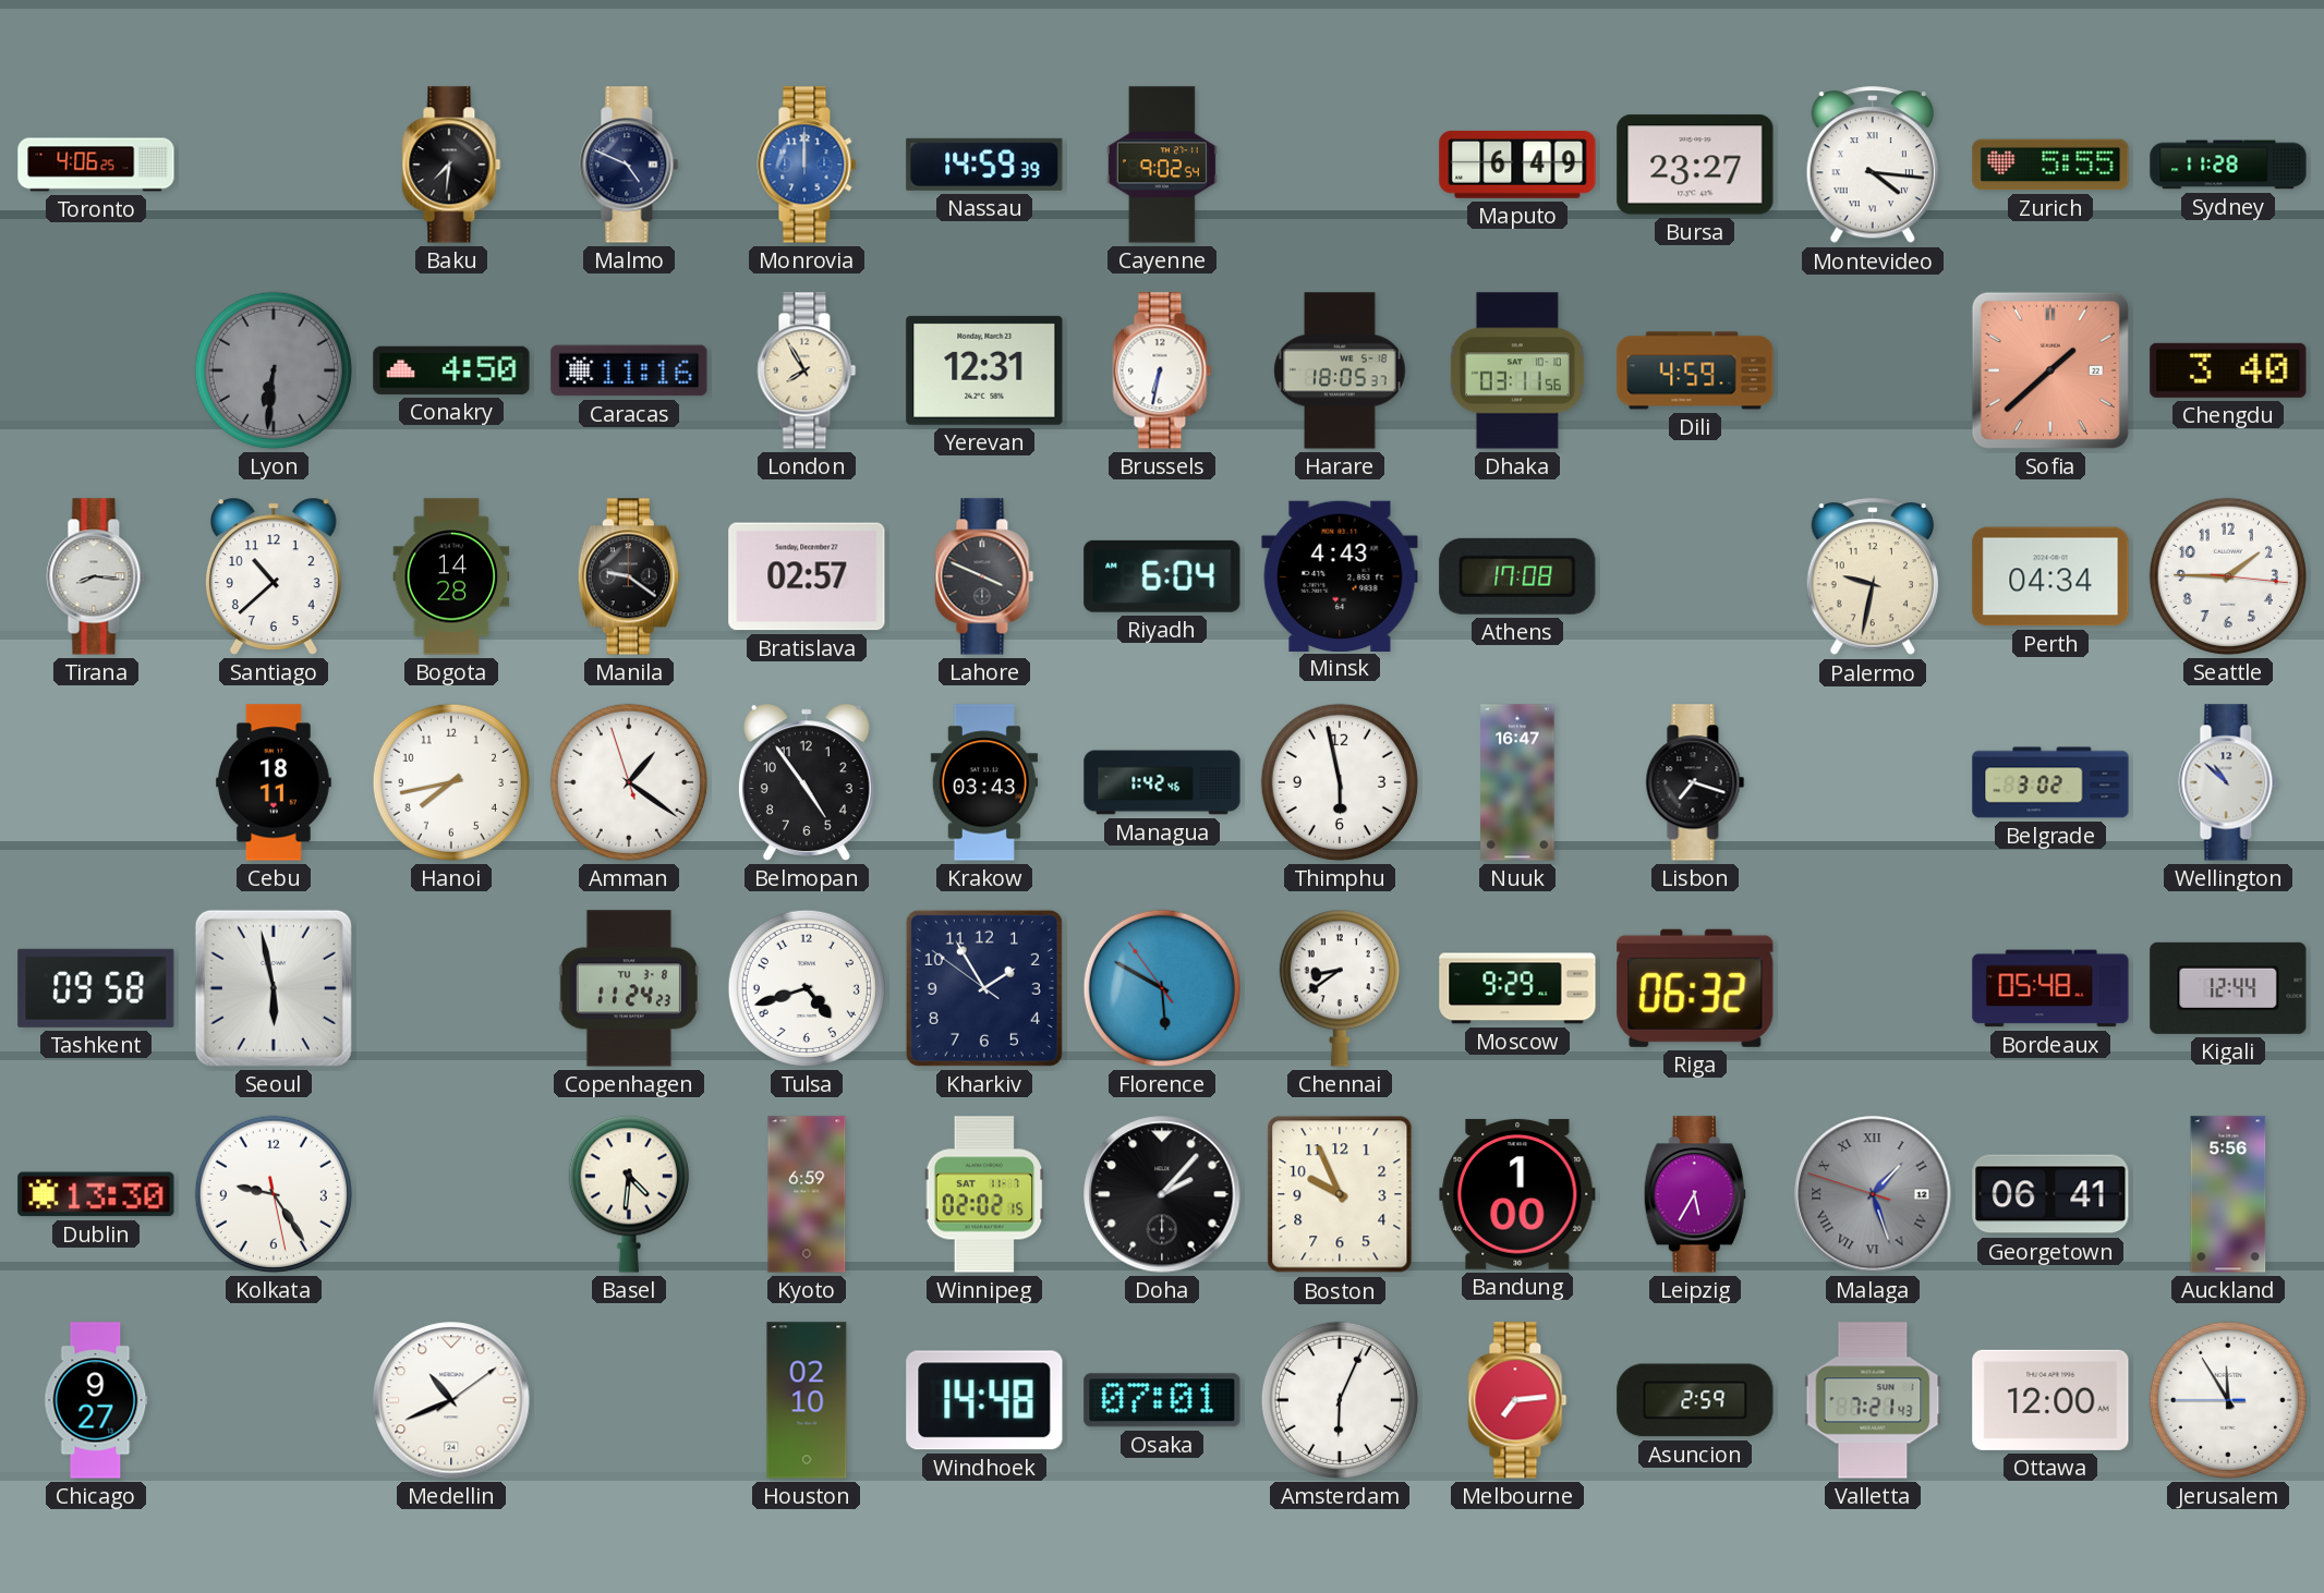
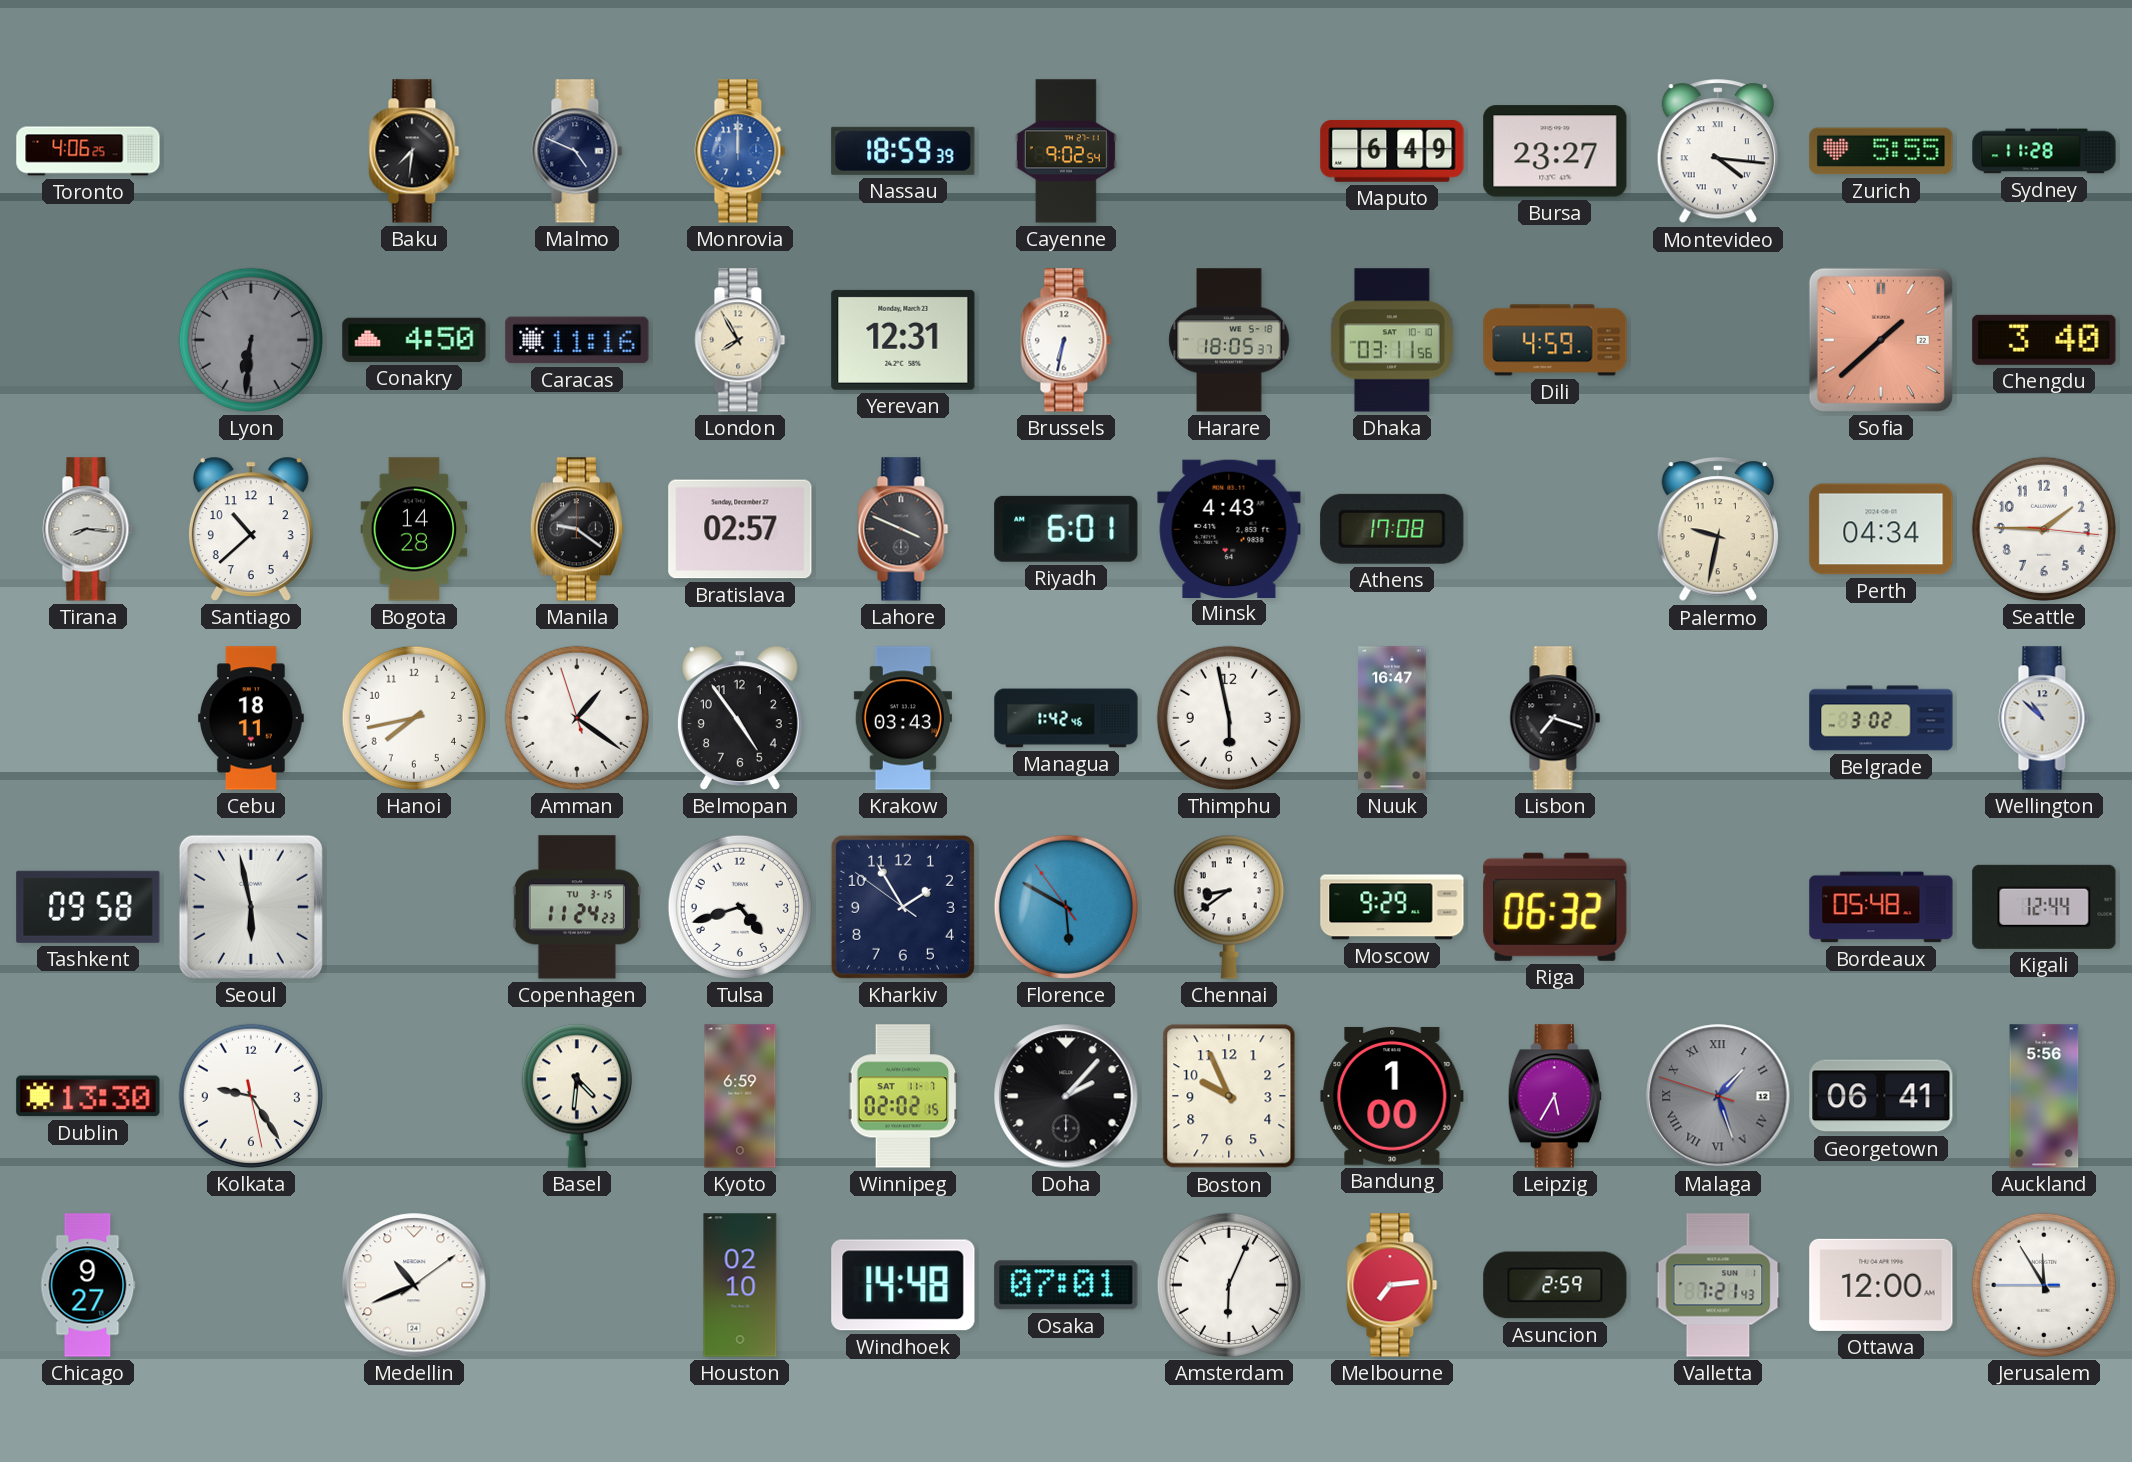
Nassau: 14:59 -> 18:59 (903, 151)
Riyadh: 6:04 -> 6:01 (1066, 529)
Copenhagen date: TU 3-8 -> TU 3-15 (577, 907)
